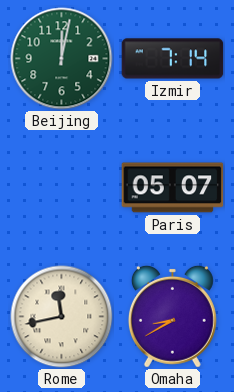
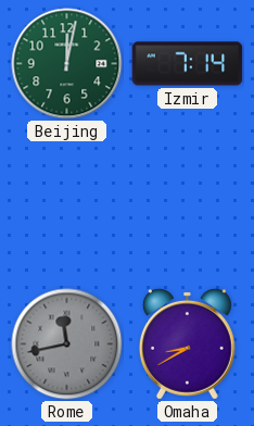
Paris: 05:07 -> none (173, 188)
Rome dial: cream -> grey (67, 344)
